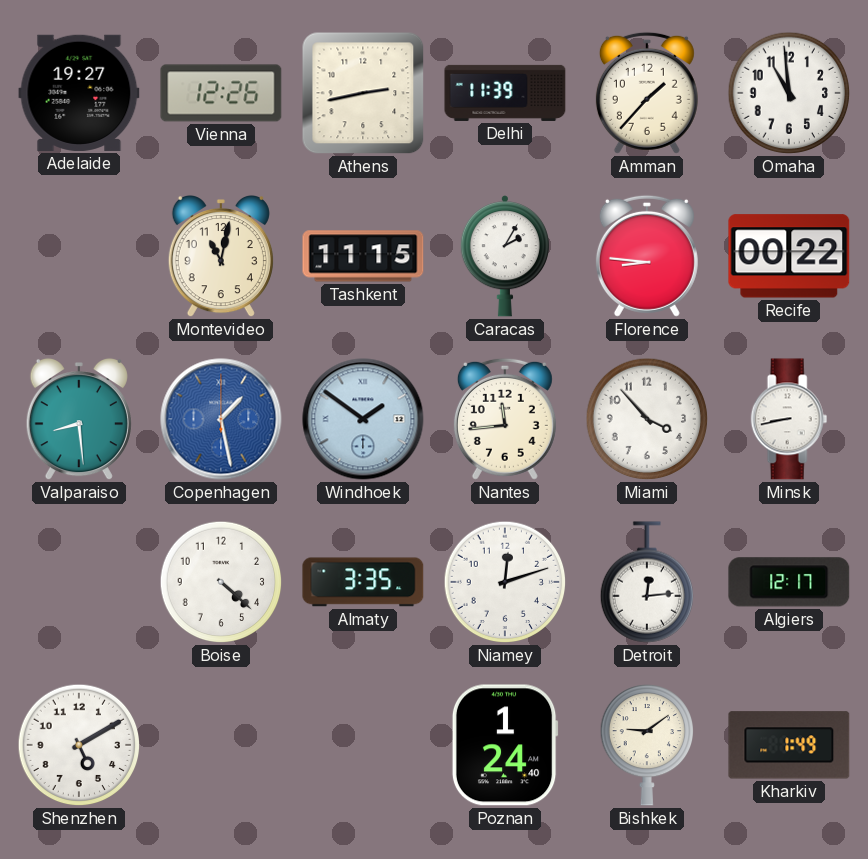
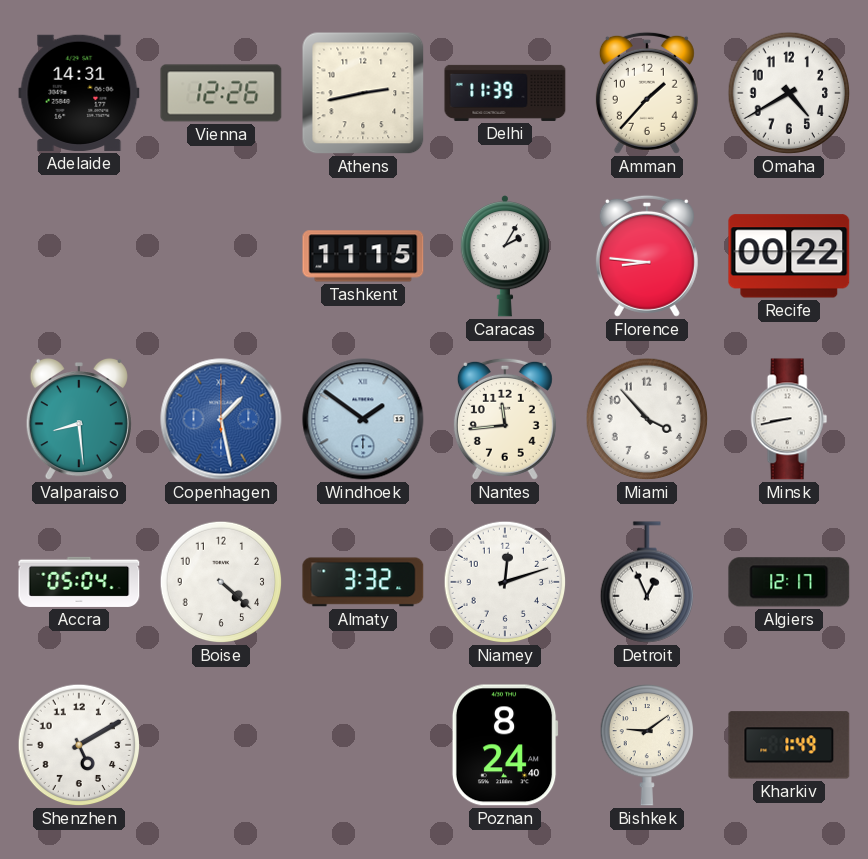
Adelaide: 19:27 -> 14:31 (79, 93)
Omaha: 10:59 -> 4:40 (789, 93)
Montevideo: 11:02 -> none (221, 256)
Accra: none -> 05:04 (79, 582)
Almaty: 3:35 -> 3:32 (363, 582)
Detroit: 12:14 -> 12:56 (646, 582)
Poznan: 1:24 -> 8:24 (505, 745)
